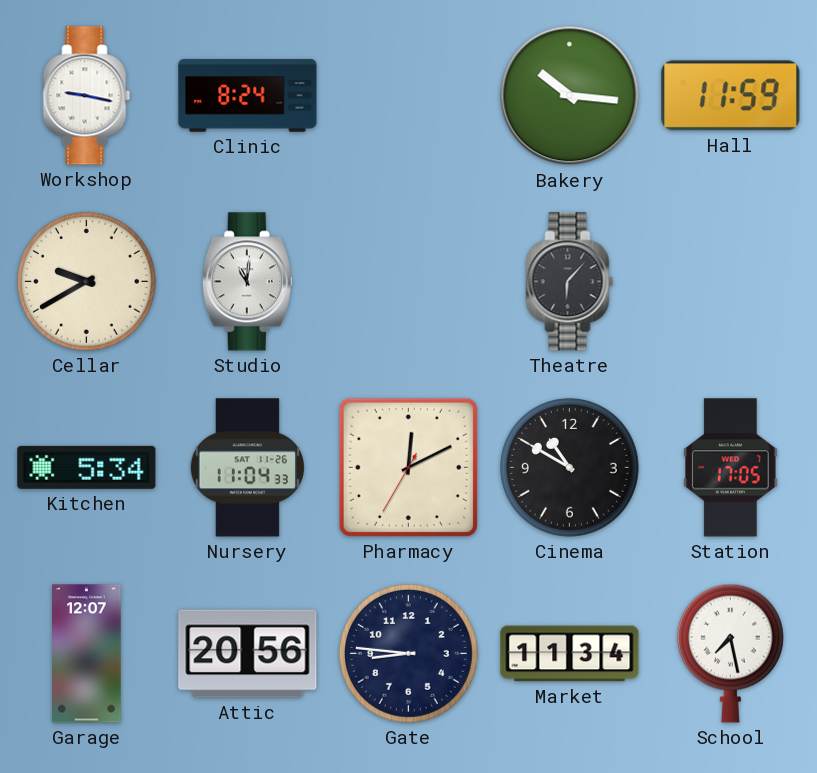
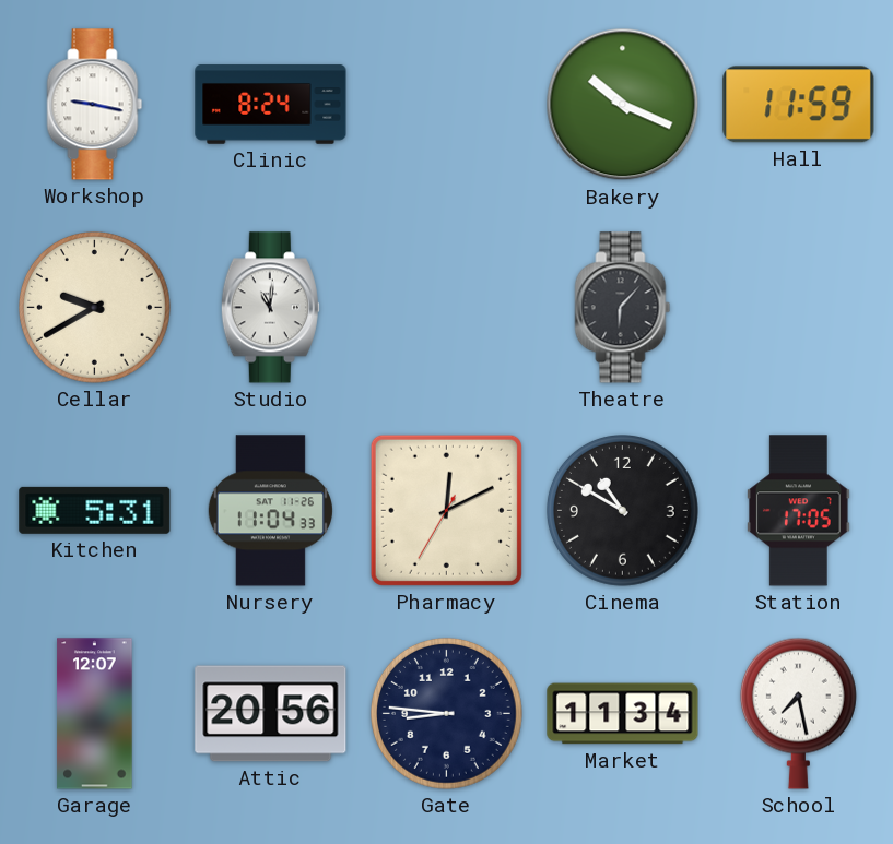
Bakery: 10:16 -> 10:19 (623, 105)
Kitchen: 5:34 -> 5:31 (95, 510)
